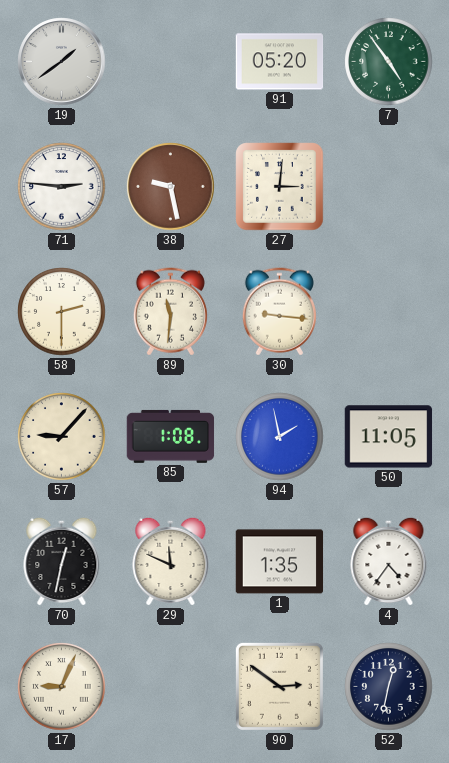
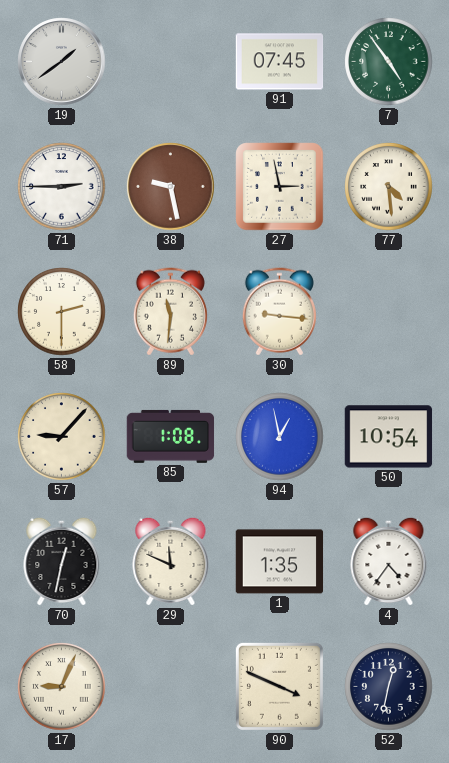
91: 05:20 -> 07:45 (280, 62)
71: 2:46 -> 2:45 (62, 187)
27: 3:01 -> 2:58 (280, 187)
77: none -> 4:29 (389, 187)
94: 1:58 -> 12:58 (280, 437)
50: 11:05 -> 10:54 (389, 437)
90: 2:51 -> 3:49 (279, 686)
